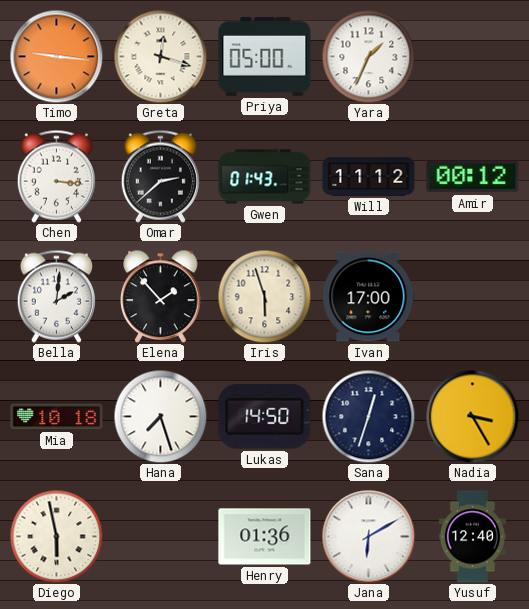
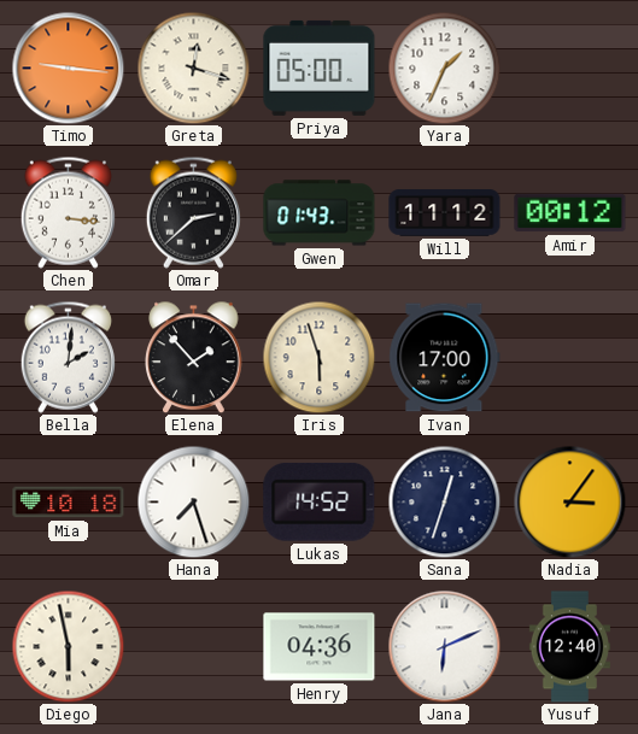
Lukas: 14:50 -> 14:52 (320, 501)
Nadia: 3:25 -> 3:06 (569, 501)
Henry: 01:36 -> 04:36 (320, 647)
Jana: 6:10 -> 6:11 (444, 646)
